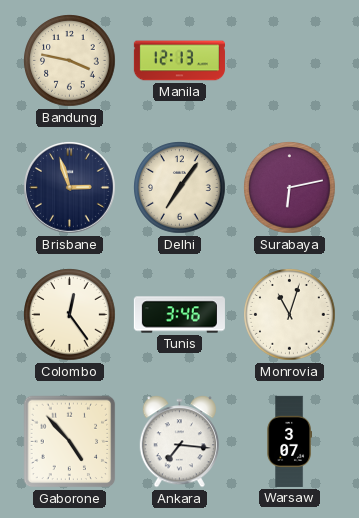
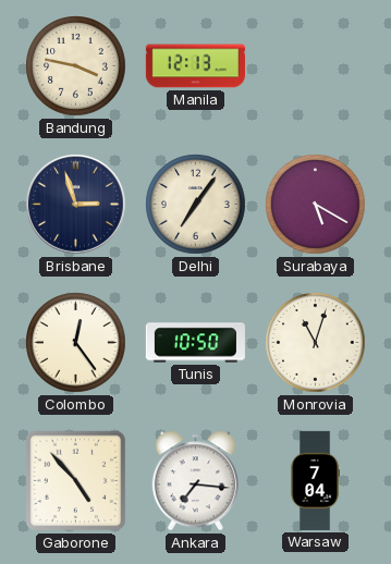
Surabaya: 6:13 -> 5:20 (316, 205)
Tunis: 3:46 -> 10:50 (195, 343)
Warsaw: 3:07 -> 7:04 (315, 480)
